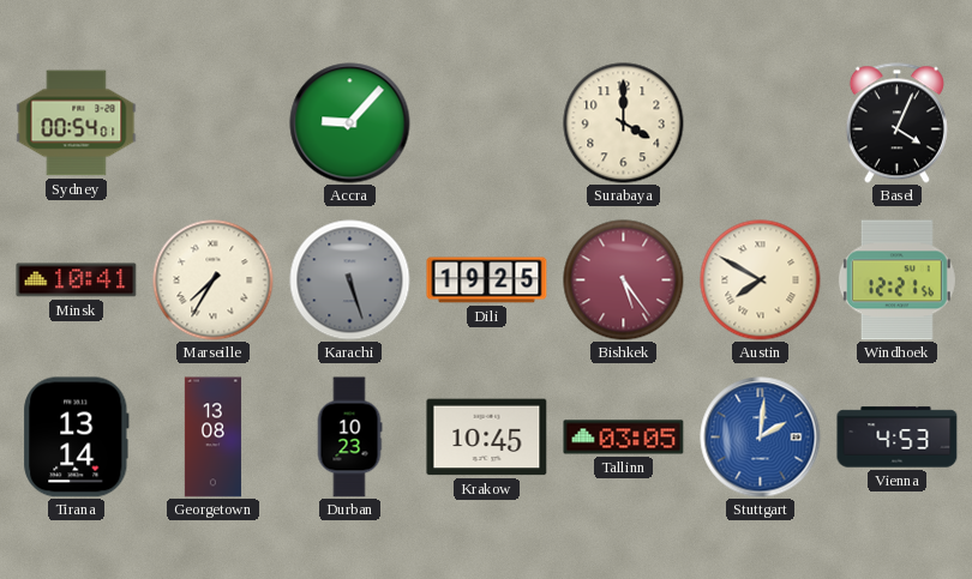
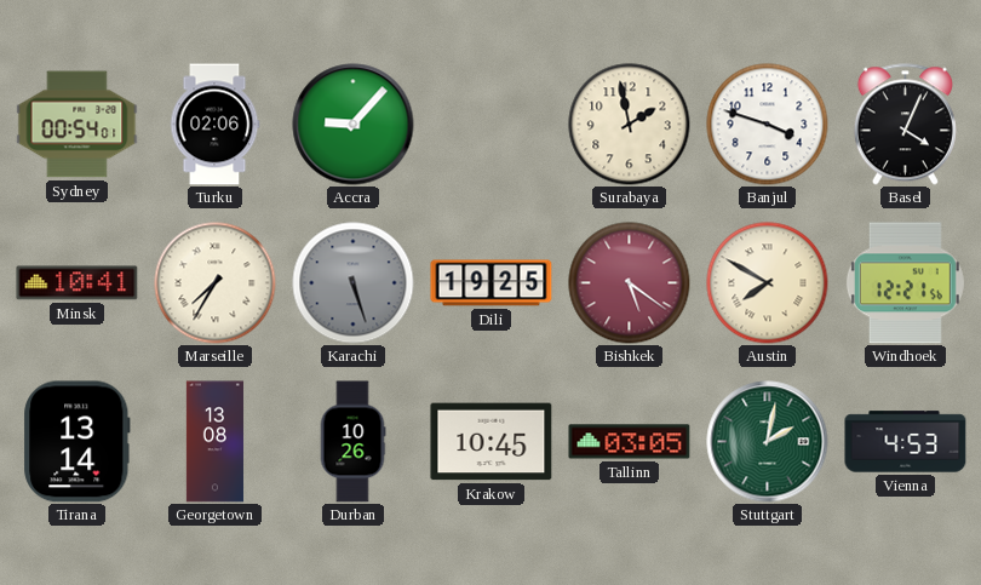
Turku: none -> 02:06 (214, 125)
Surabaya: 4:00 -> 1:58 (630, 125)
Banjul: none -> 3:48 (768, 125)
Bishkek: 5:24 -> 5:21 (630, 283)
Durban: 10:23 -> 10:26 (352, 442)
Stuttgart: 2:01 -> 2:02 (768, 442)
Stuttgart dial: blue -> green (768, 442)
